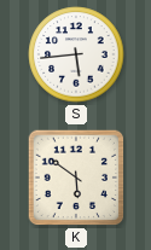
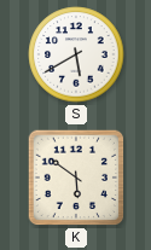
S: 5:44 -> 5:40 (76, 54)
